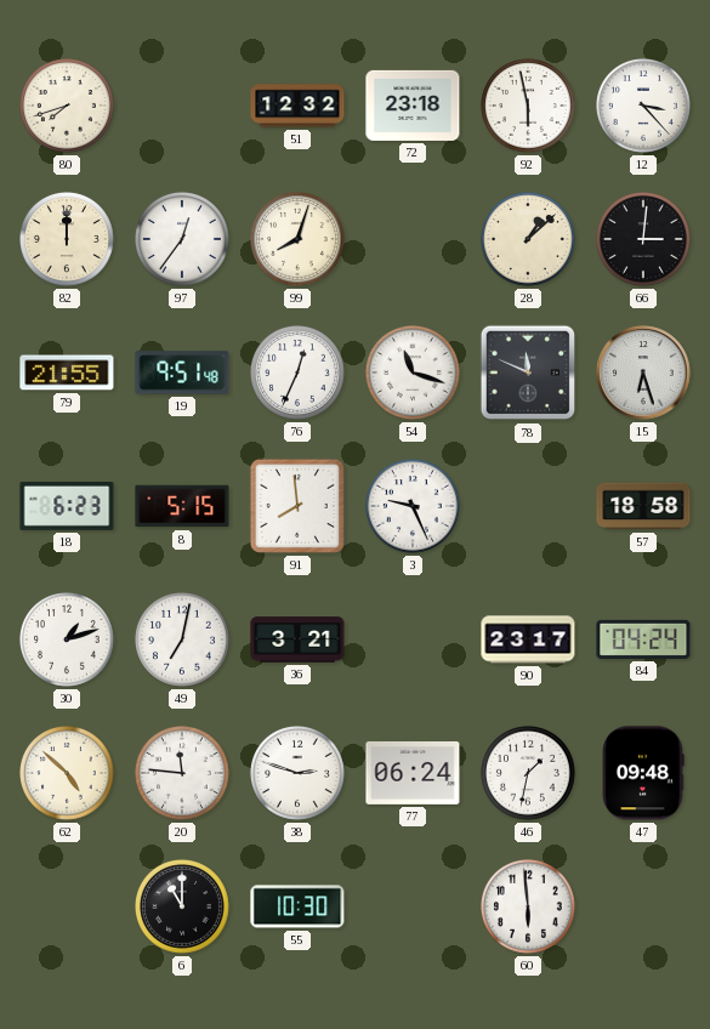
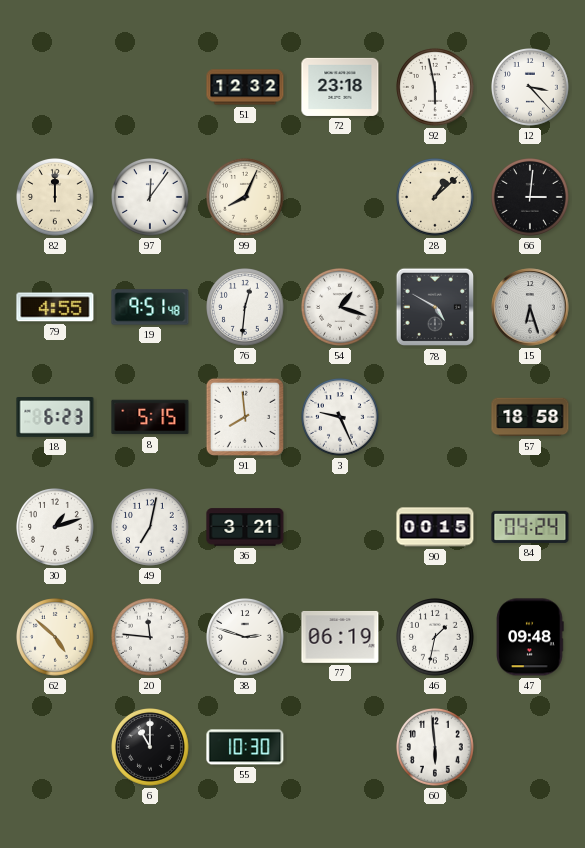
80: 7:42 -> none (68, 107)
97: 12:36 -> 12:06 (151, 198)
99: 8:03 -> 8:04 (246, 198)
79: 21:55 -> 4:55 (55, 307)
76: 12:34 -> 12:31 (246, 308)
54: 11:18 -> 1:18 (341, 308)
78: 11:49 -> 4:50 (435, 307)
90: 23:17 -> 00:15 (435, 527)
77: 06:24 -> 06:19 (340, 637)
